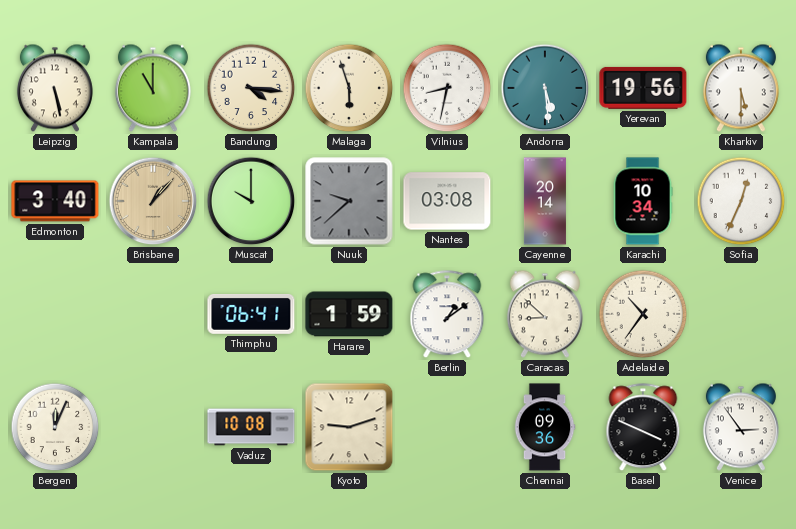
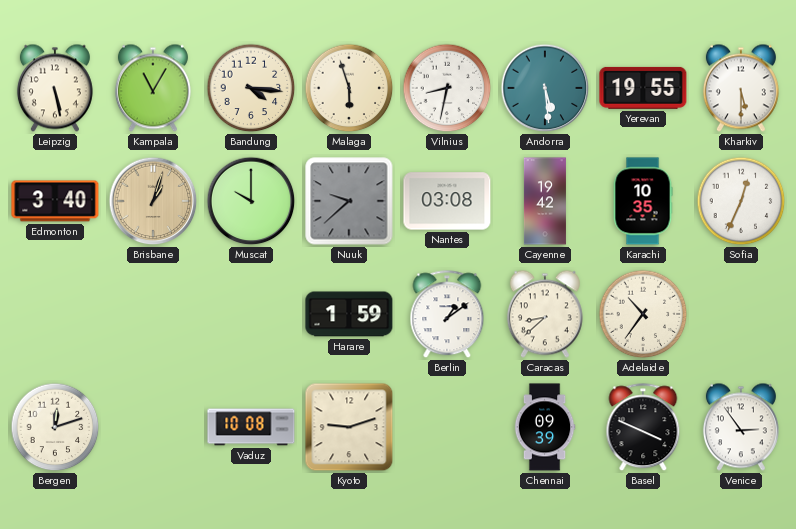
Kampala: 11:00 -> 11:05 (153, 88)
Yerevan: 19:56 -> 19:55 (643, 88)
Brisbane: 1:07 -> 1:03 (153, 201)
Cayenne: 20:14 -> 19:42 (545, 201)
Karachi: 10:34 -> 10:35 (643, 201)
Thimphu: 06:41 -> none (251, 315)
Caracas: 8:52 -> 8:38 (545, 314)
Bergen: 12:04 -> 12:12 (55, 427)
Chennai: 09:36 -> 09:39 (545, 427)
